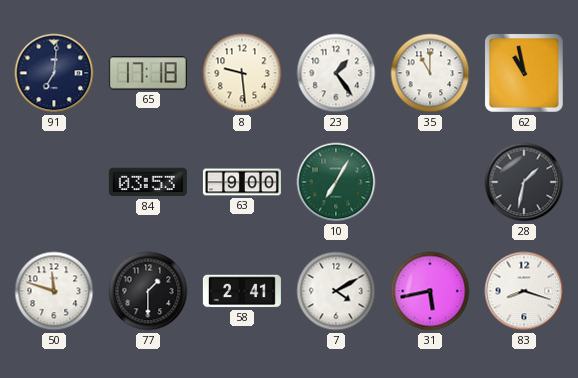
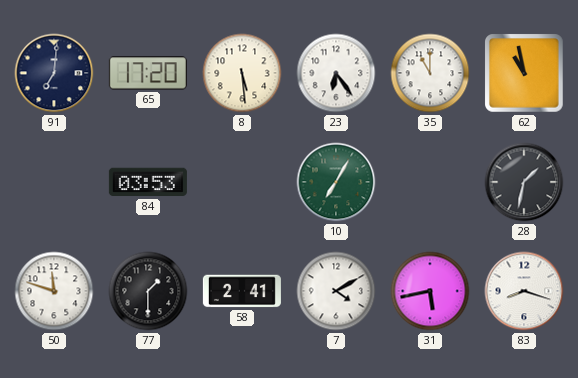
65: 17:18 -> 17:20 (148, 73)
8: 9:29 -> 5:29 (242, 73)
23: 1:24 -> 6:24 (336, 73)
63: 9:00 -> none (242, 182)
